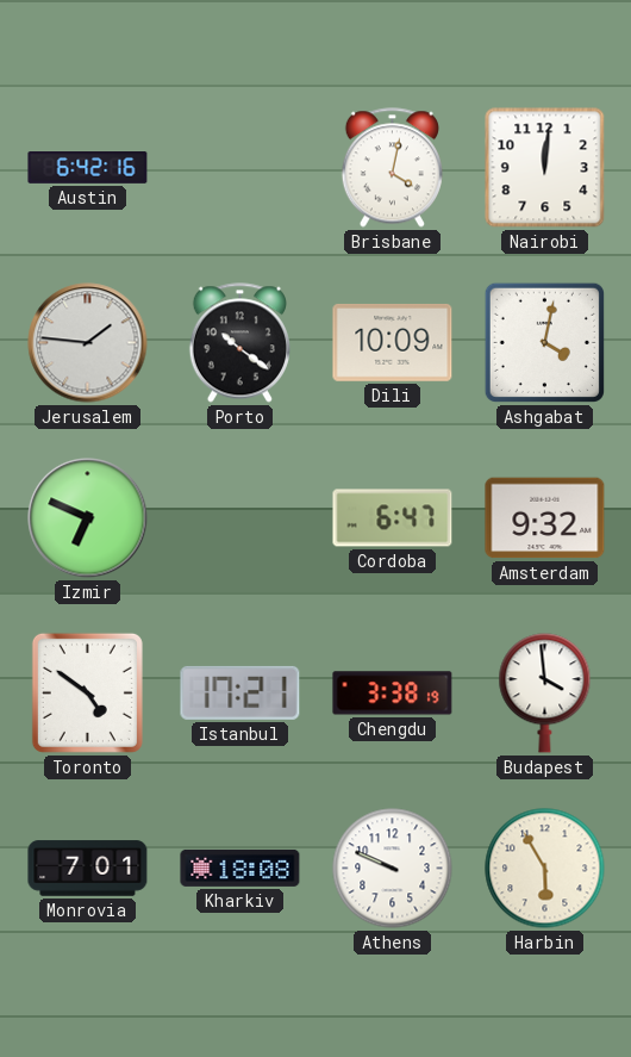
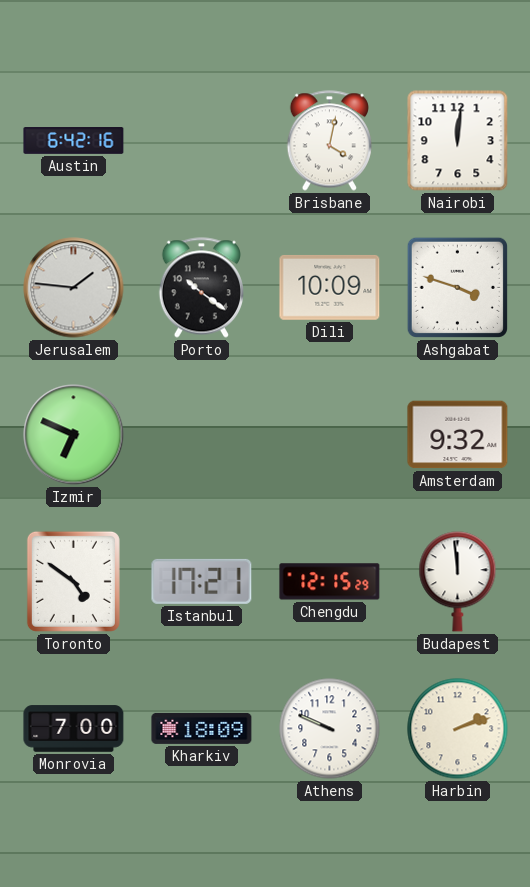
Ashgabat: 4:02 -> 3:48 (457, 287)
Cordoba: 6:47 -> none (393, 518)
Chengdu: 3:38 -> 12:15 (330, 582)
Budapest: 3:59 -> 11:59 (458, 582)
Monrovia: 7:01 -> 7:00 (74, 729)
Kharkiv: 18:08 -> 18:09 (202, 728)
Harbin: 5:55 -> 2:12 (458, 729)
